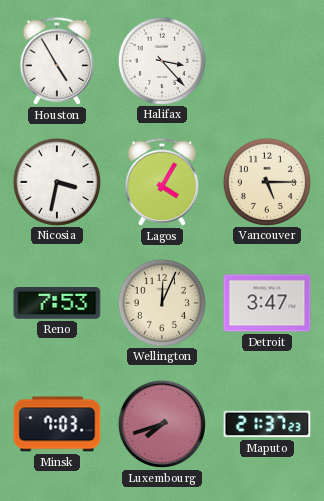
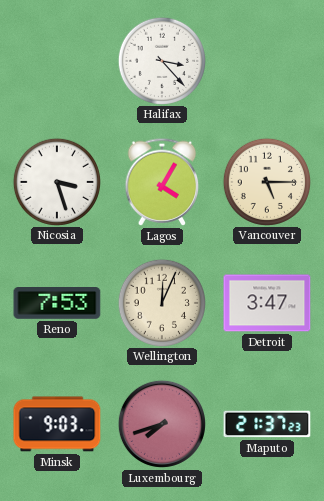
Houston: 4:55 -> none (57, 61)
Nicosia: 3:32 -> 3:27 (56, 181)
Minsk: 7:03 -> 9:03 (57, 424)
